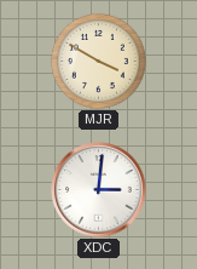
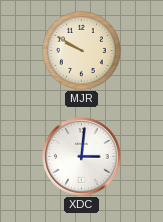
MJR: 3:50 -> 9:50 (81, 50)
